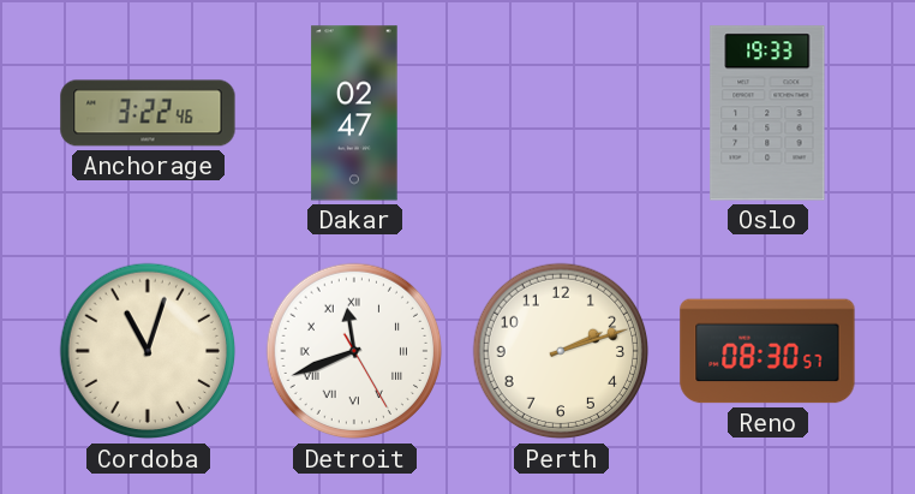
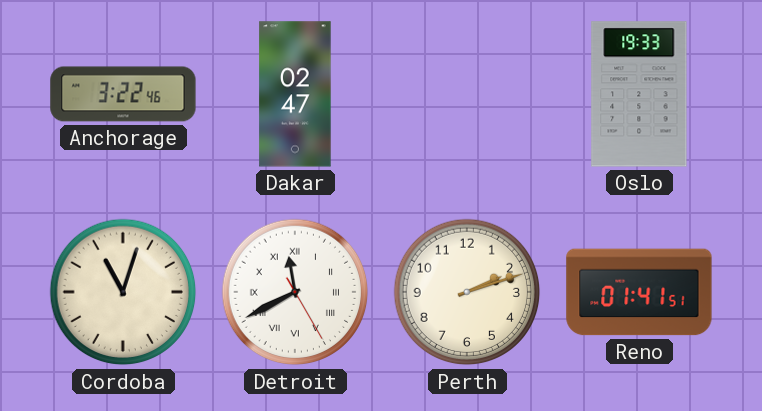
Detroit: 11:41 -> 11:40 (295, 292)
Reno: 08:30 -> 01:41 (639, 292)
